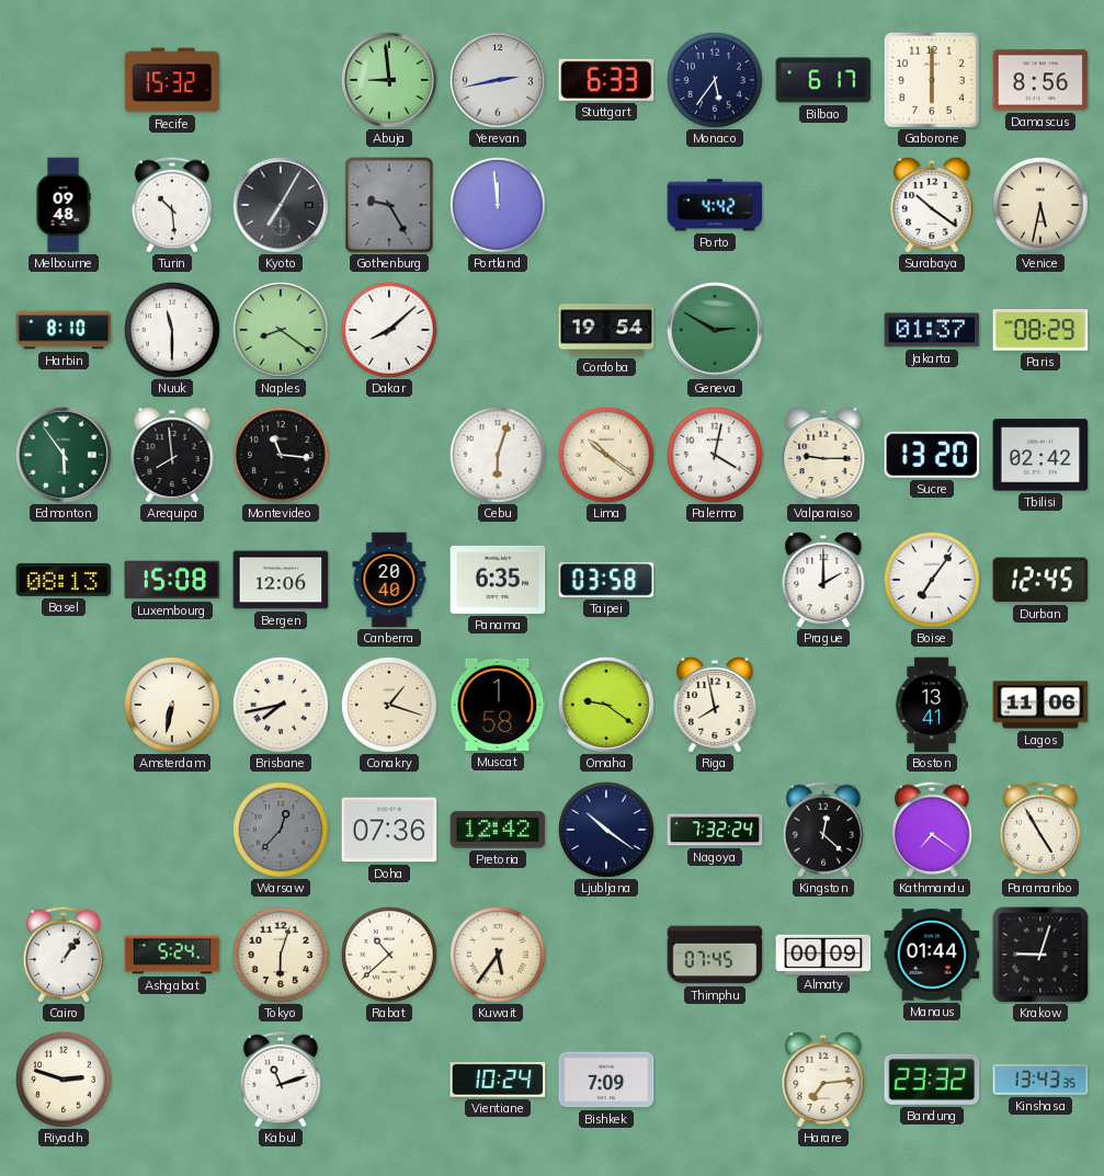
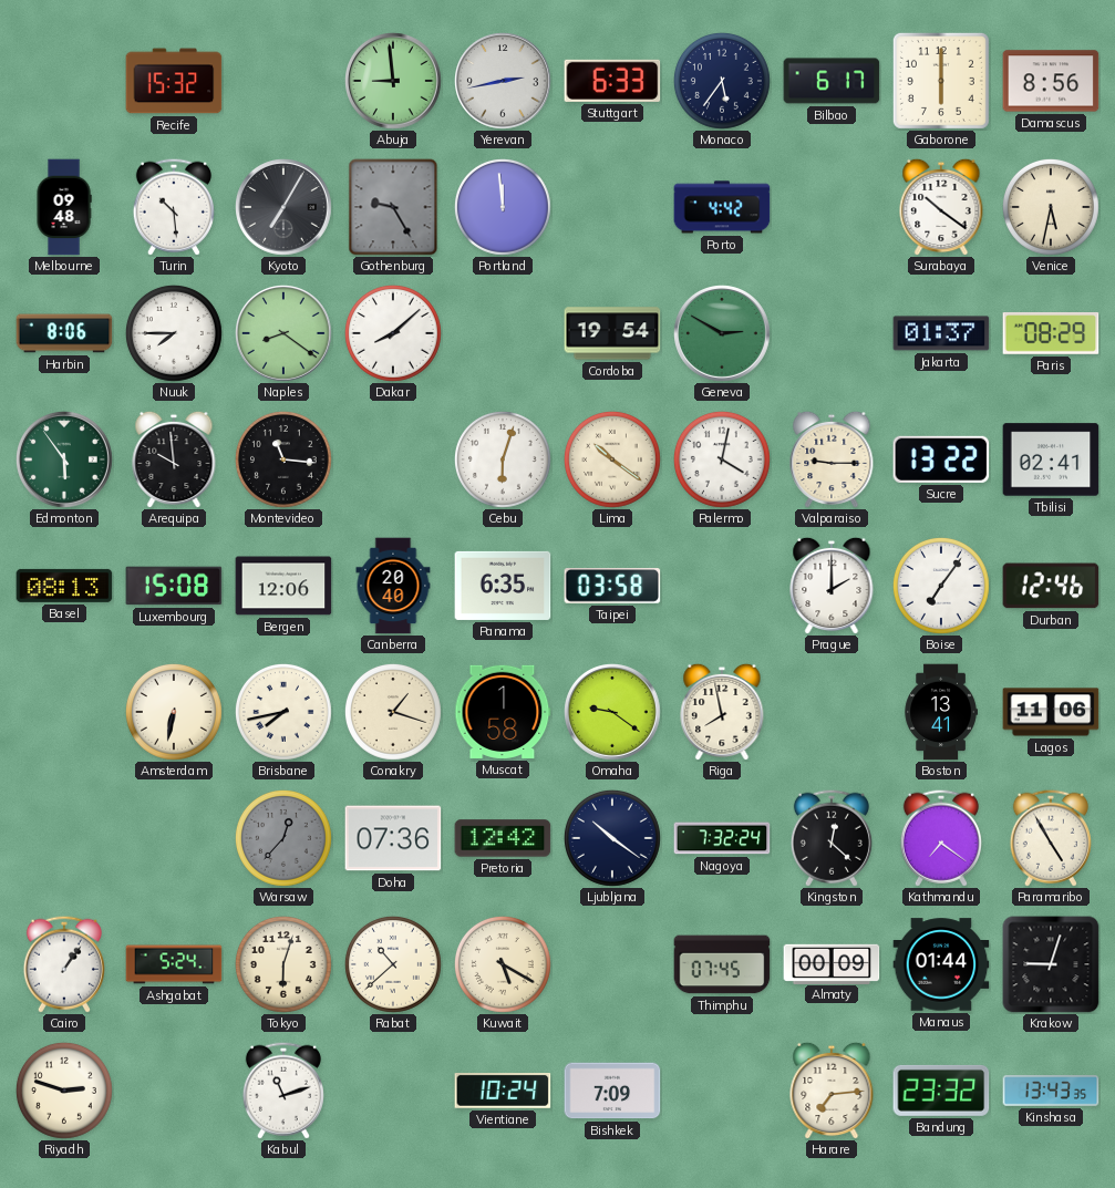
Harbin: 8:10 -> 8:06 (64, 333)
Nuuk: 11:30 -> 7:45 (174, 333)
Arequipa: 7:59 -> 9:59 (174, 459)
Sucre: 13:20 -> 13:22 (941, 459)
Tbilisi: 02:42 -> 02:41 (1051, 459)
Durban: 12:45 -> 12:46 (1051, 586)
Kuwait: 5:36 -> 5:20 (503, 964)
